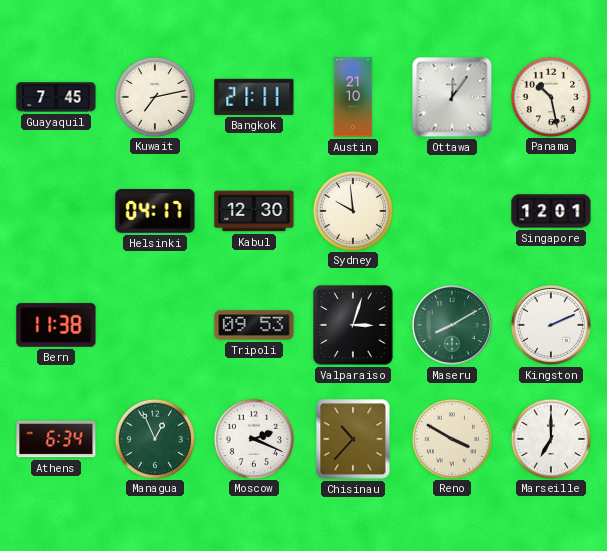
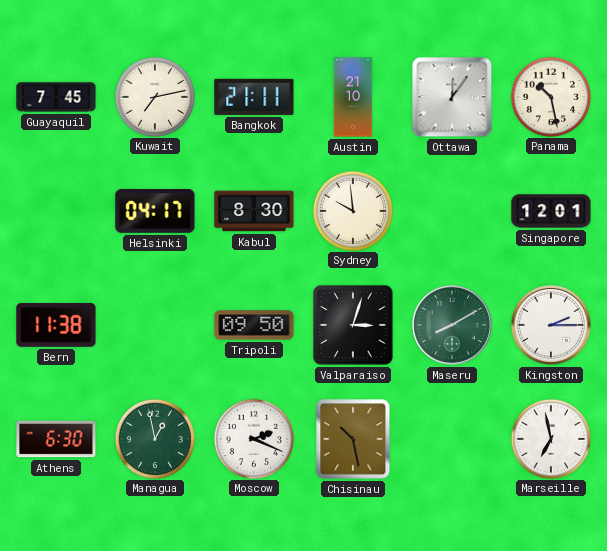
Kabul: 12:30 -> 8:30 (254, 211)
Tripoli: 09:53 -> 09:50 (254, 325)
Kingston: 2:11 -> 2:15 (551, 325)
Athens: 6:34 -> 6:30 (56, 439)
Managua: 12:56 -> 12:58 (154, 438)
Chisinau: 10:37 -> 10:28 (353, 439)
Reno: 3:50 -> none (451, 438)
Marseille: 7:00 -> 6:58 (550, 438)
